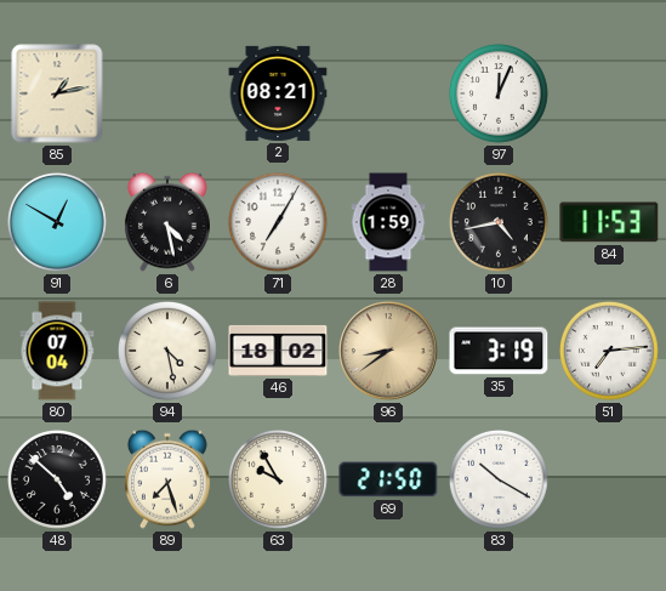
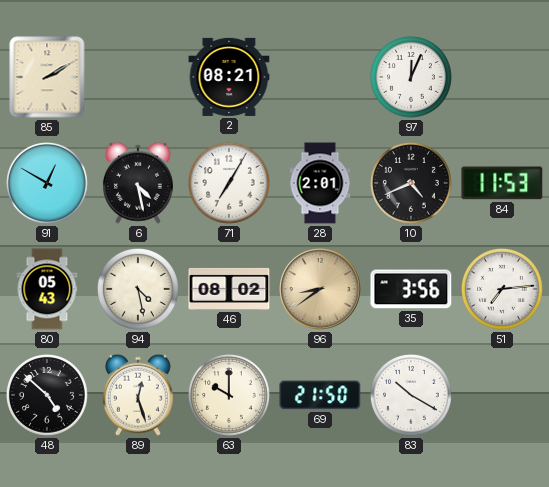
85: 1:13 -> 2:10 (47, 77)
28: 1:59 -> 2:01 (320, 183)
10: 4:43 -> 4:41 (412, 184)
80: 07:04 -> 05:43 (47, 289)
46: 18:02 -> 08:02 (229, 289)
35: 3:19 -> 3:56 (411, 289)
89: 7:27 -> 12:27 (138, 395)
63: 9:55 -> 10:00 (230, 396)
